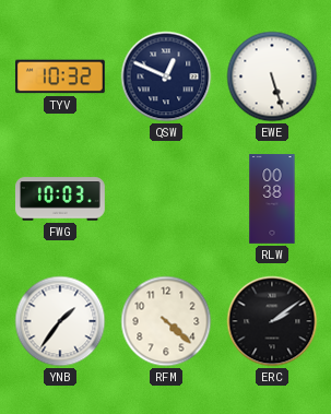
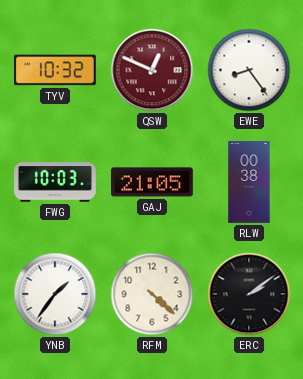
QSW dial: navy -> burgundy (152, 70)
EWE: 5:27 -> 8:24 (249, 70)
GAJ: none -> 21:05 (153, 182)
